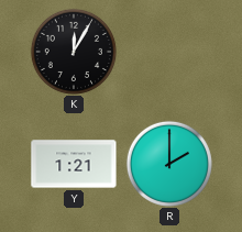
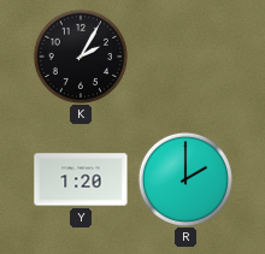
K: 12:05 -> 2:05 (81, 57)
Y: 1:21 -> 1:20 (81, 179)
